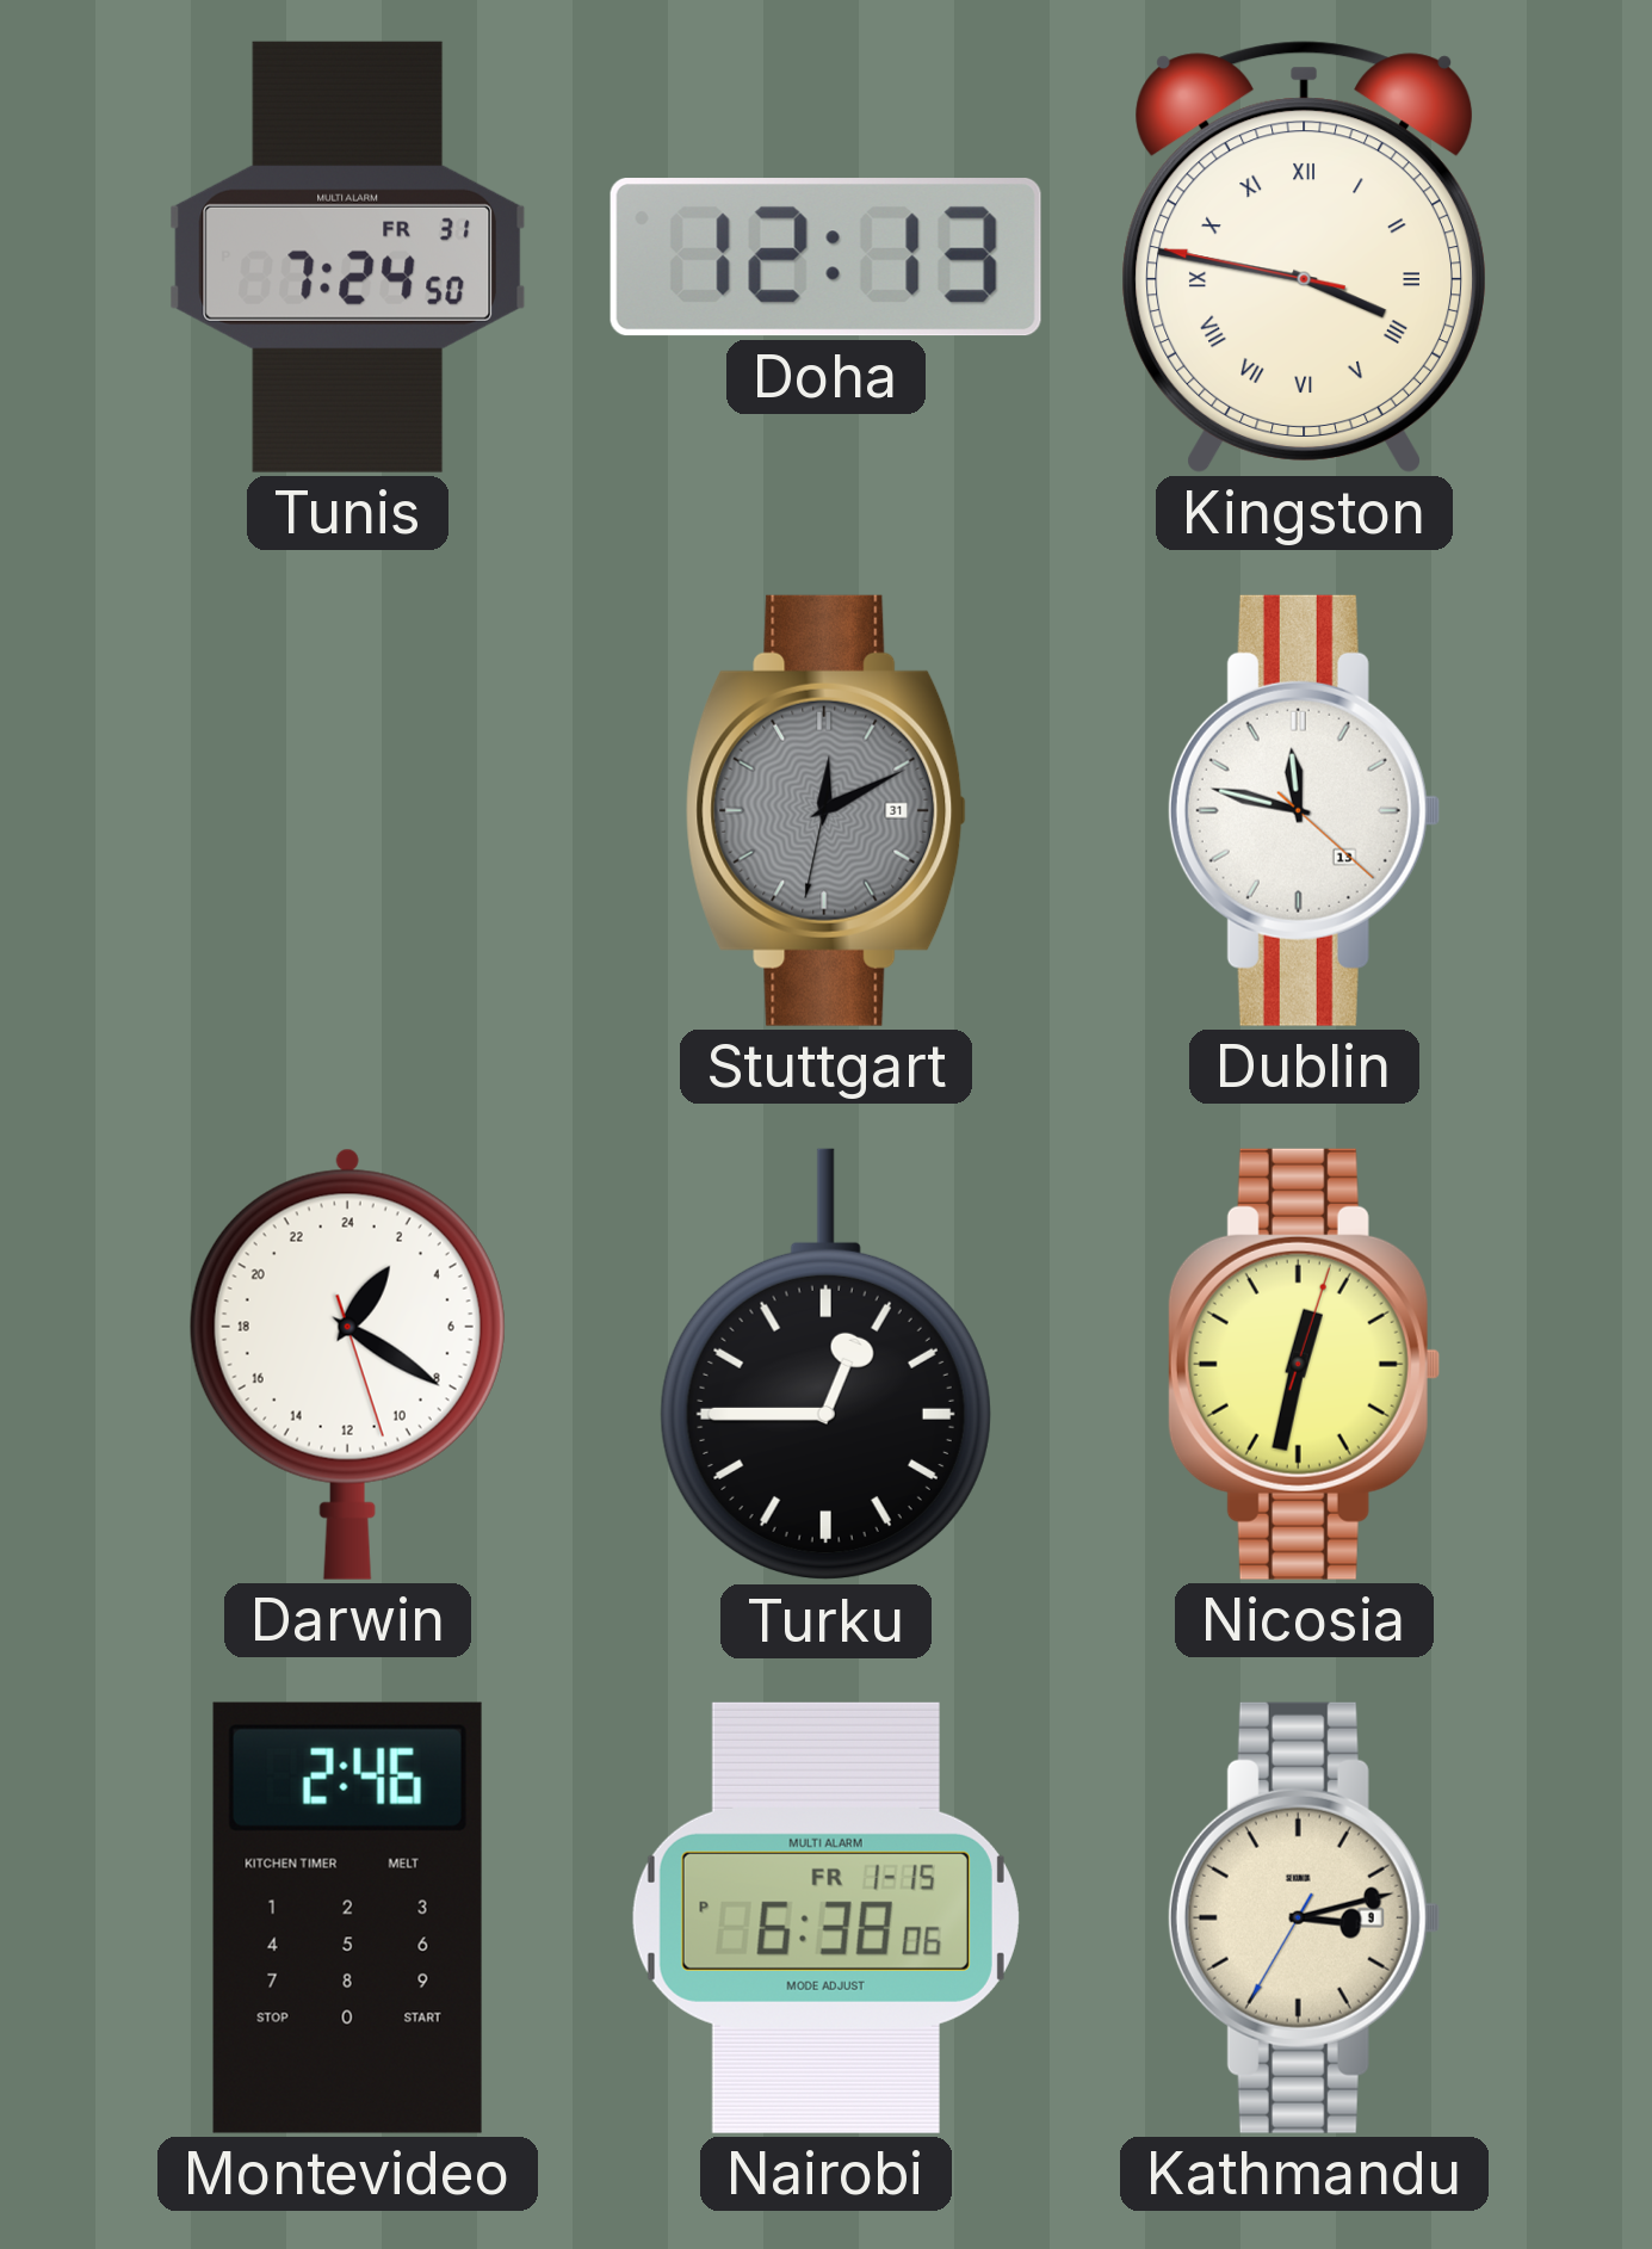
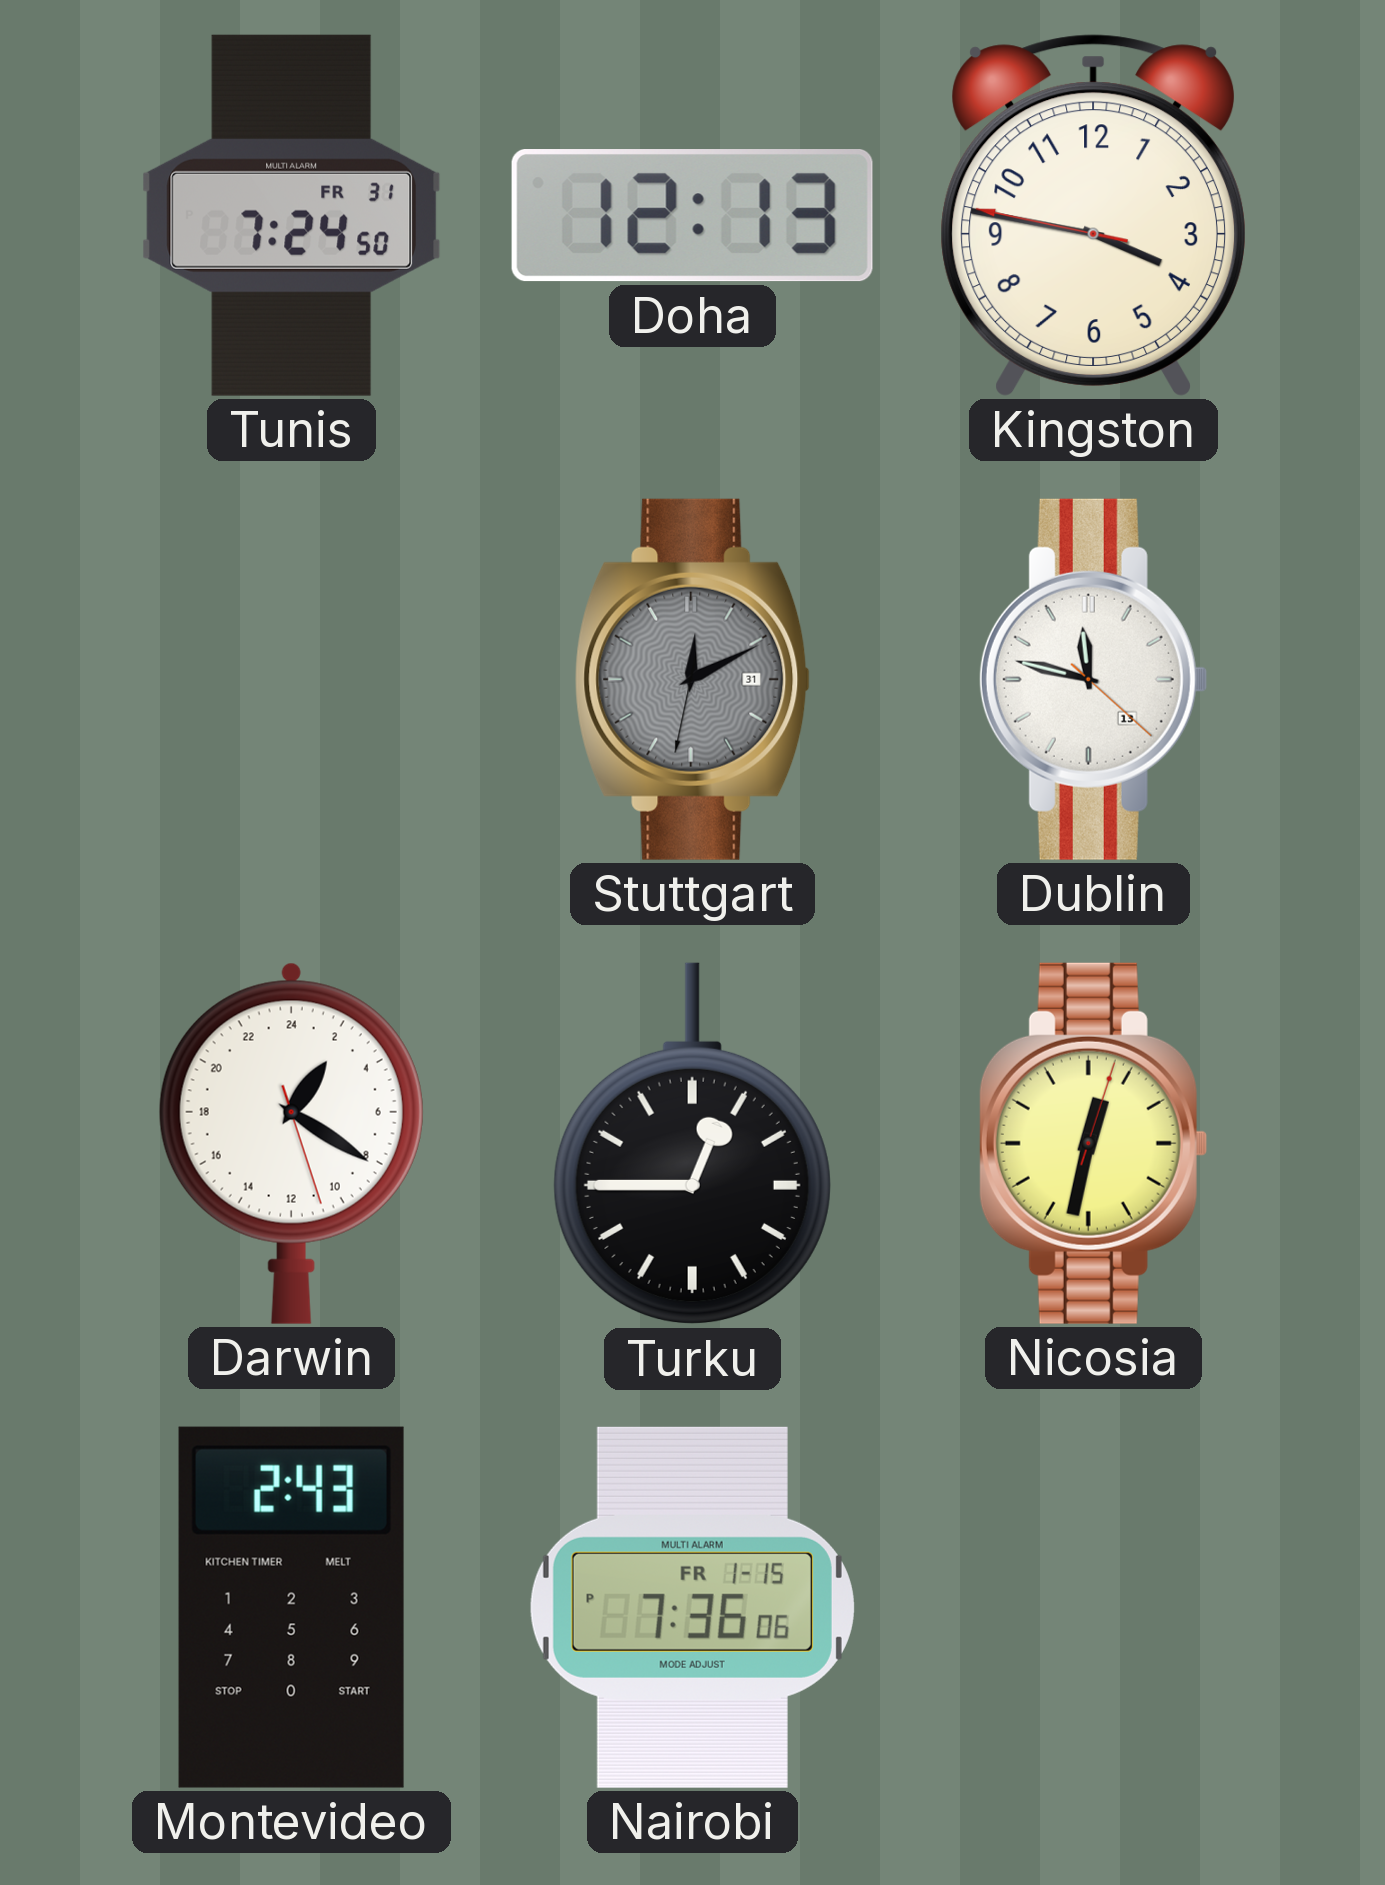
Kingston numerals: Roman -> Arabic (1093, 215)
Montevideo: 2:46 -> 2:43 (291, 1607)
Nairobi: 6:38 -> 7:36 (692, 1607)
Kathmandu: 3:12 -> none (1304, 1917)
